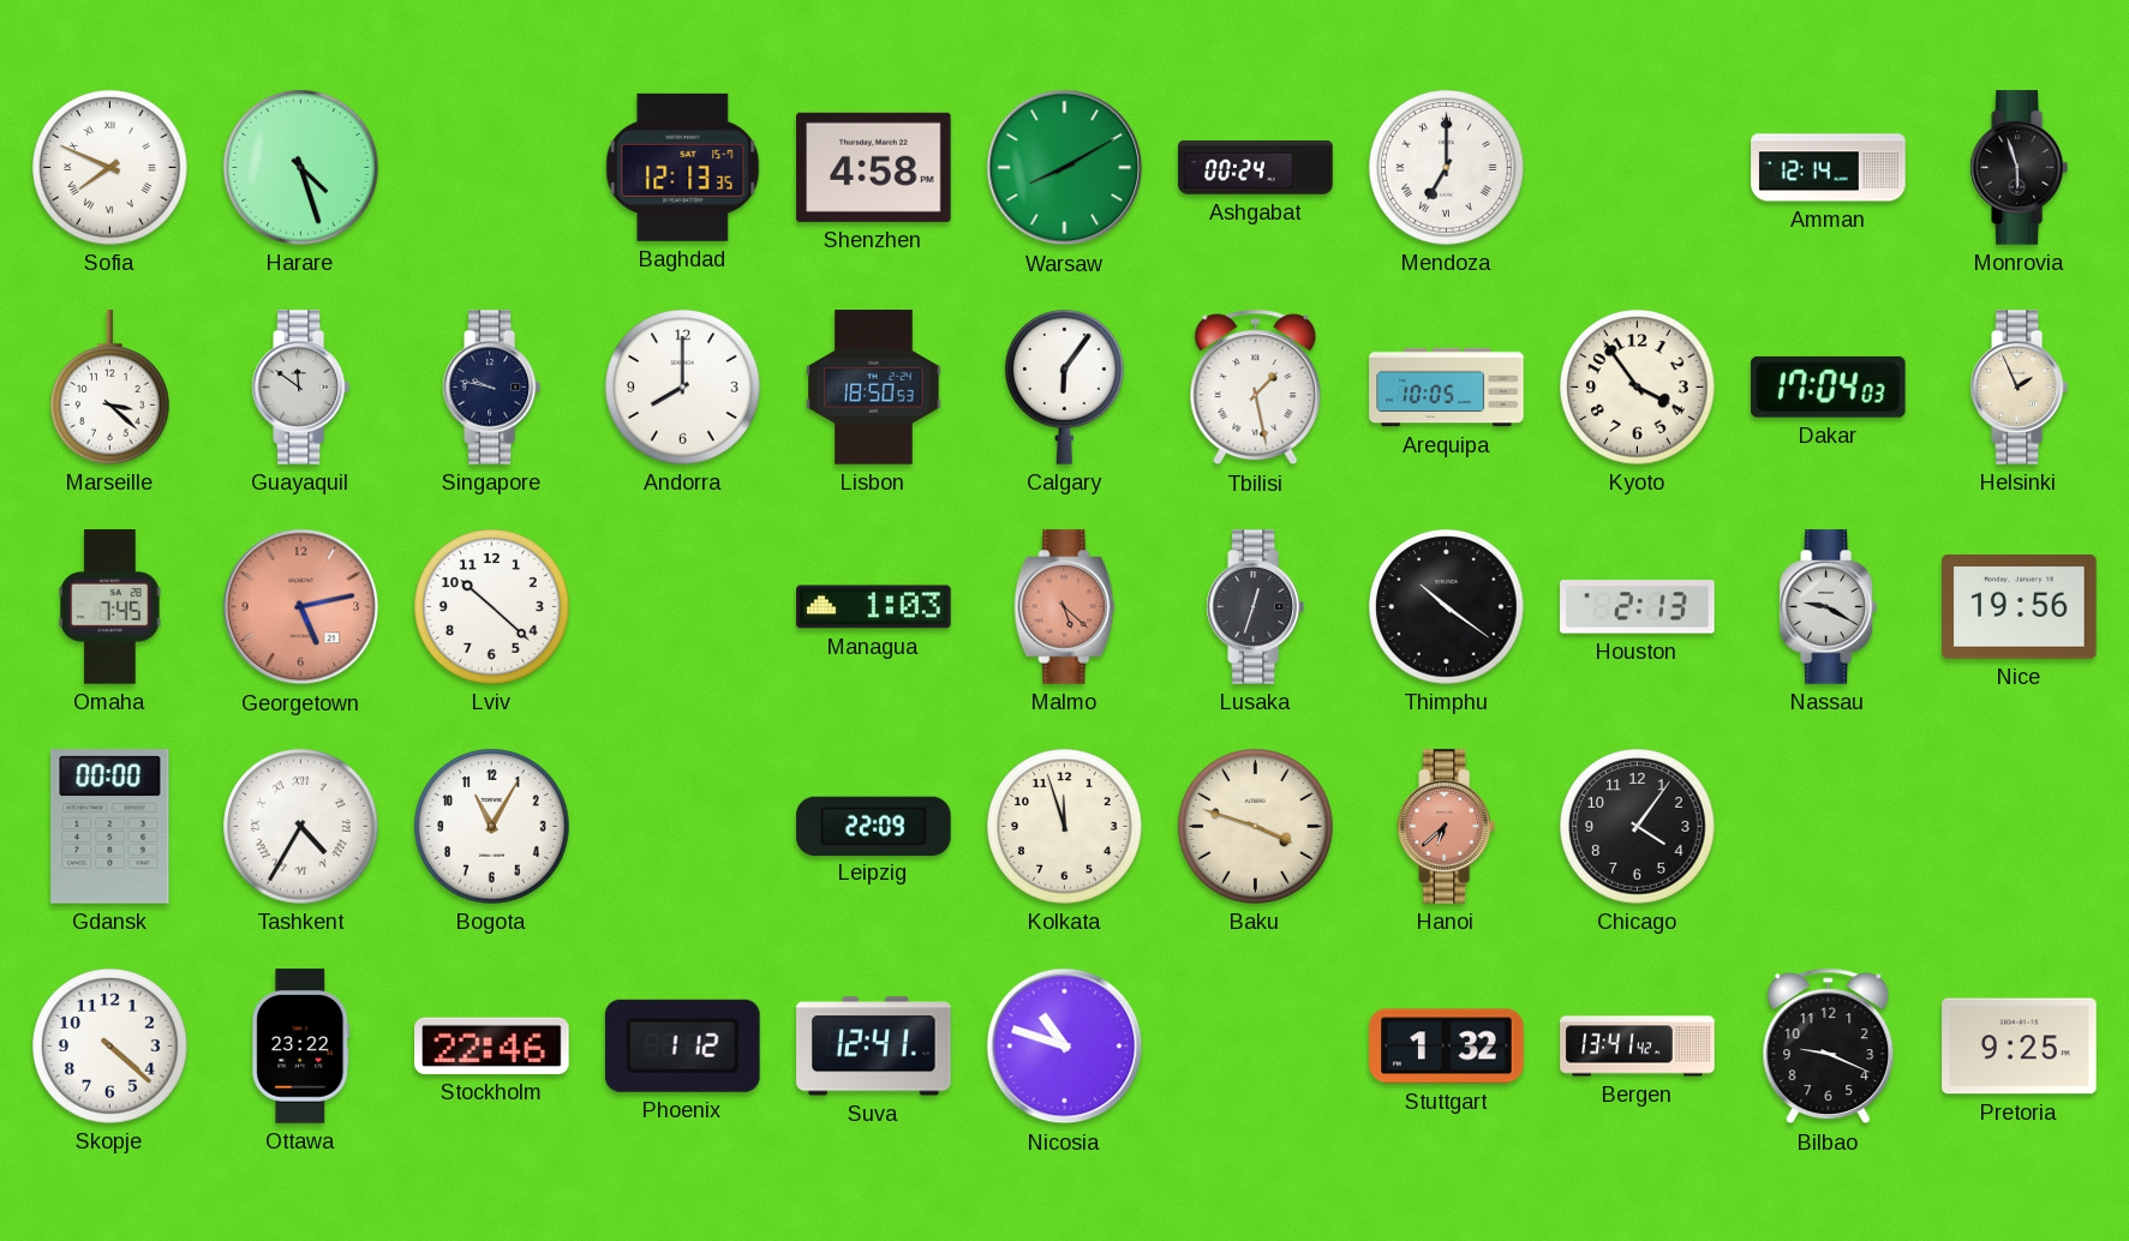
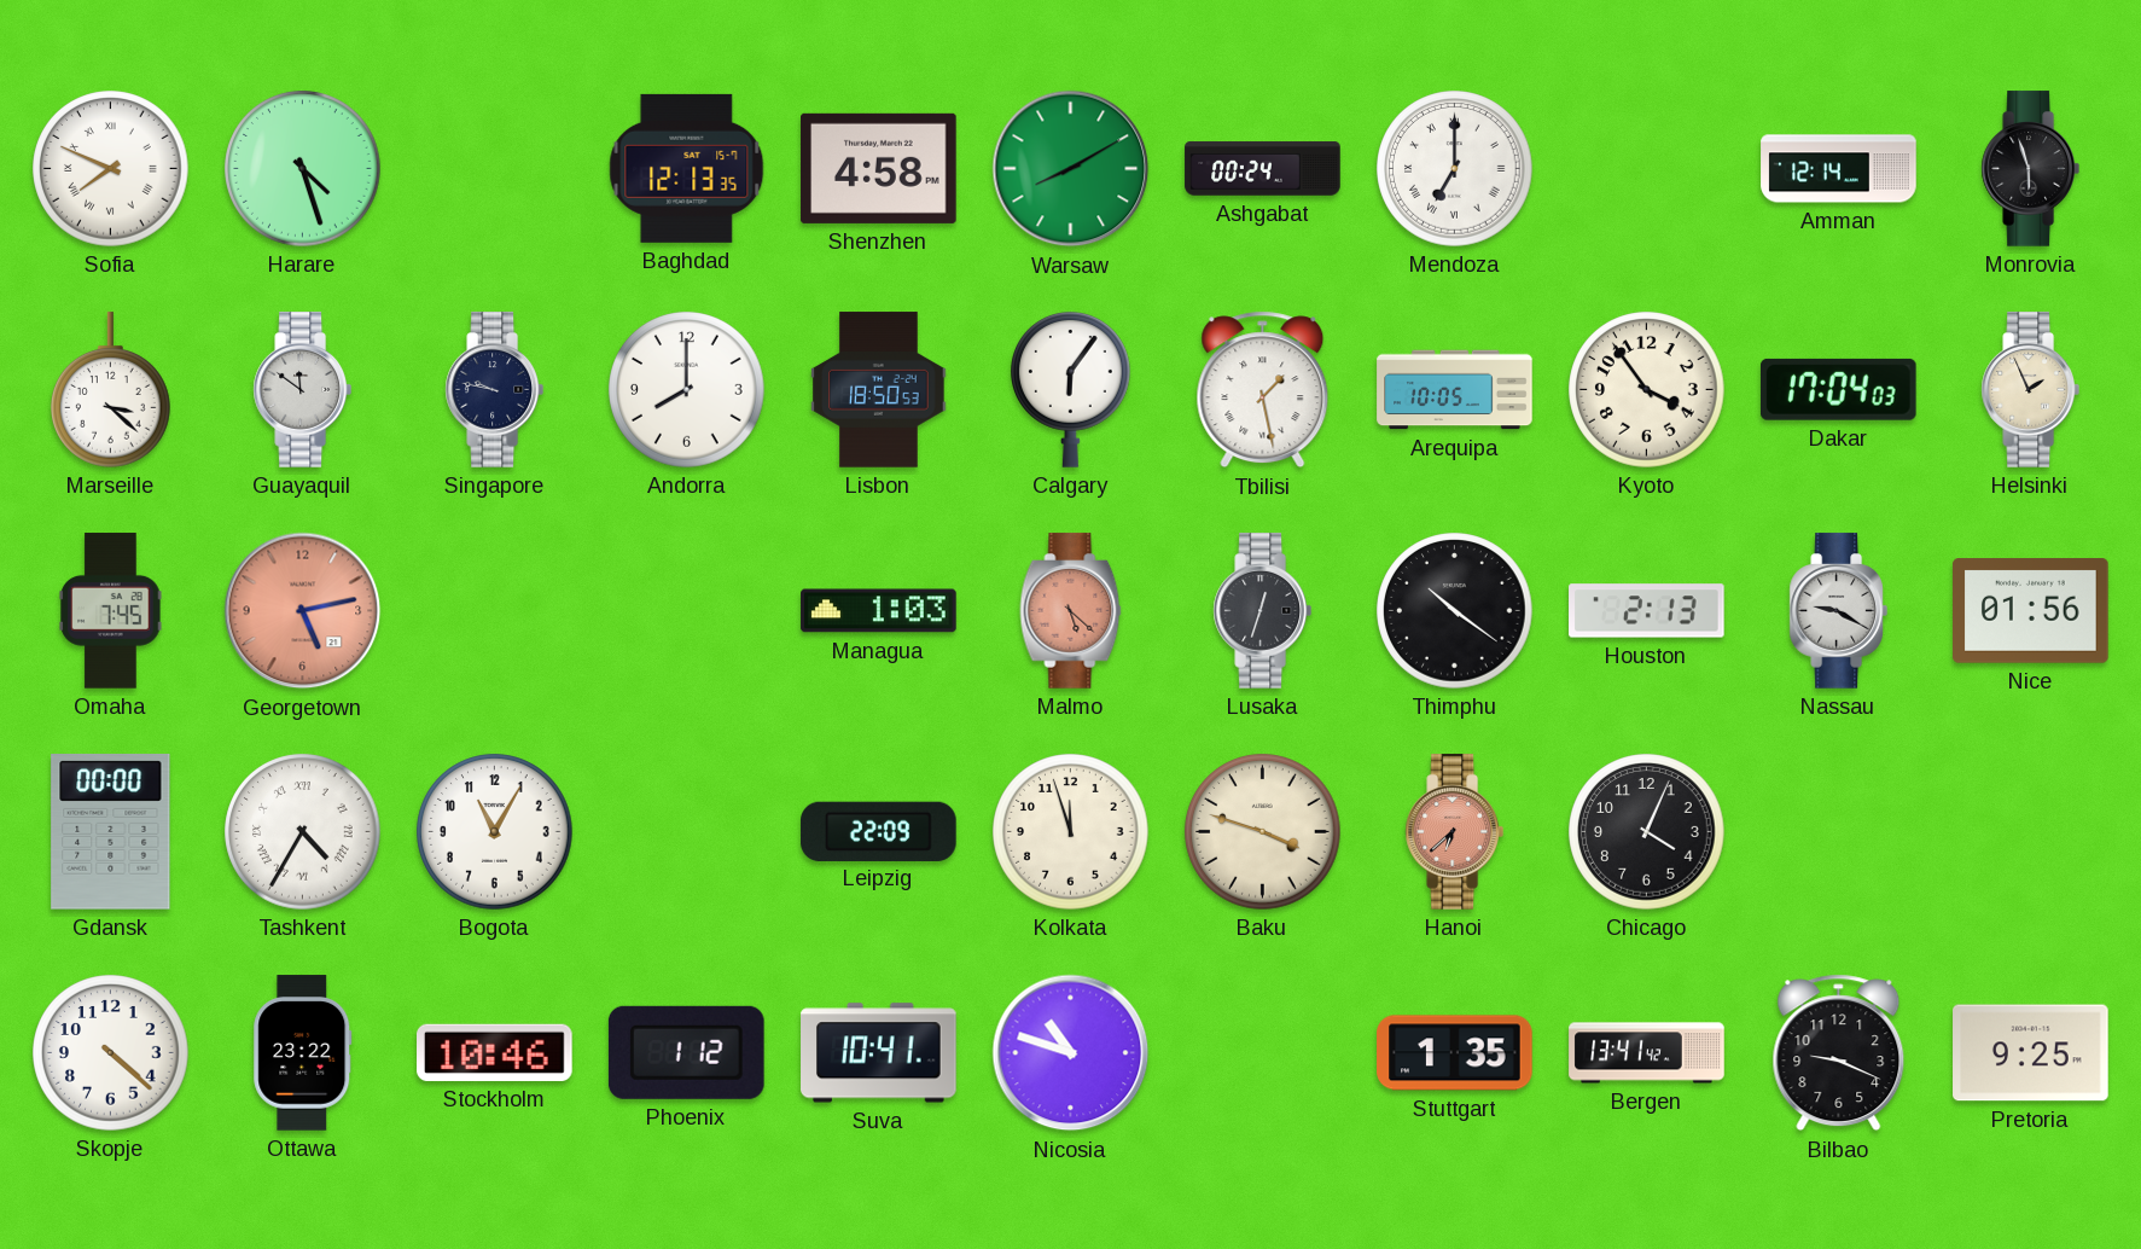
Lviv: 10:22 -> none (492, 607)
Nice: 19:56 -> 01:56 (2031, 611)
Chicago: 4:06 -> 4:04 (1647, 832)
Stockholm: 22:46 -> 10:46 (495, 1052)
Suva: 12:41 -> 10:41 (879, 1053)
Stuttgart: 1:32 -> 1:35 (1455, 1053)
